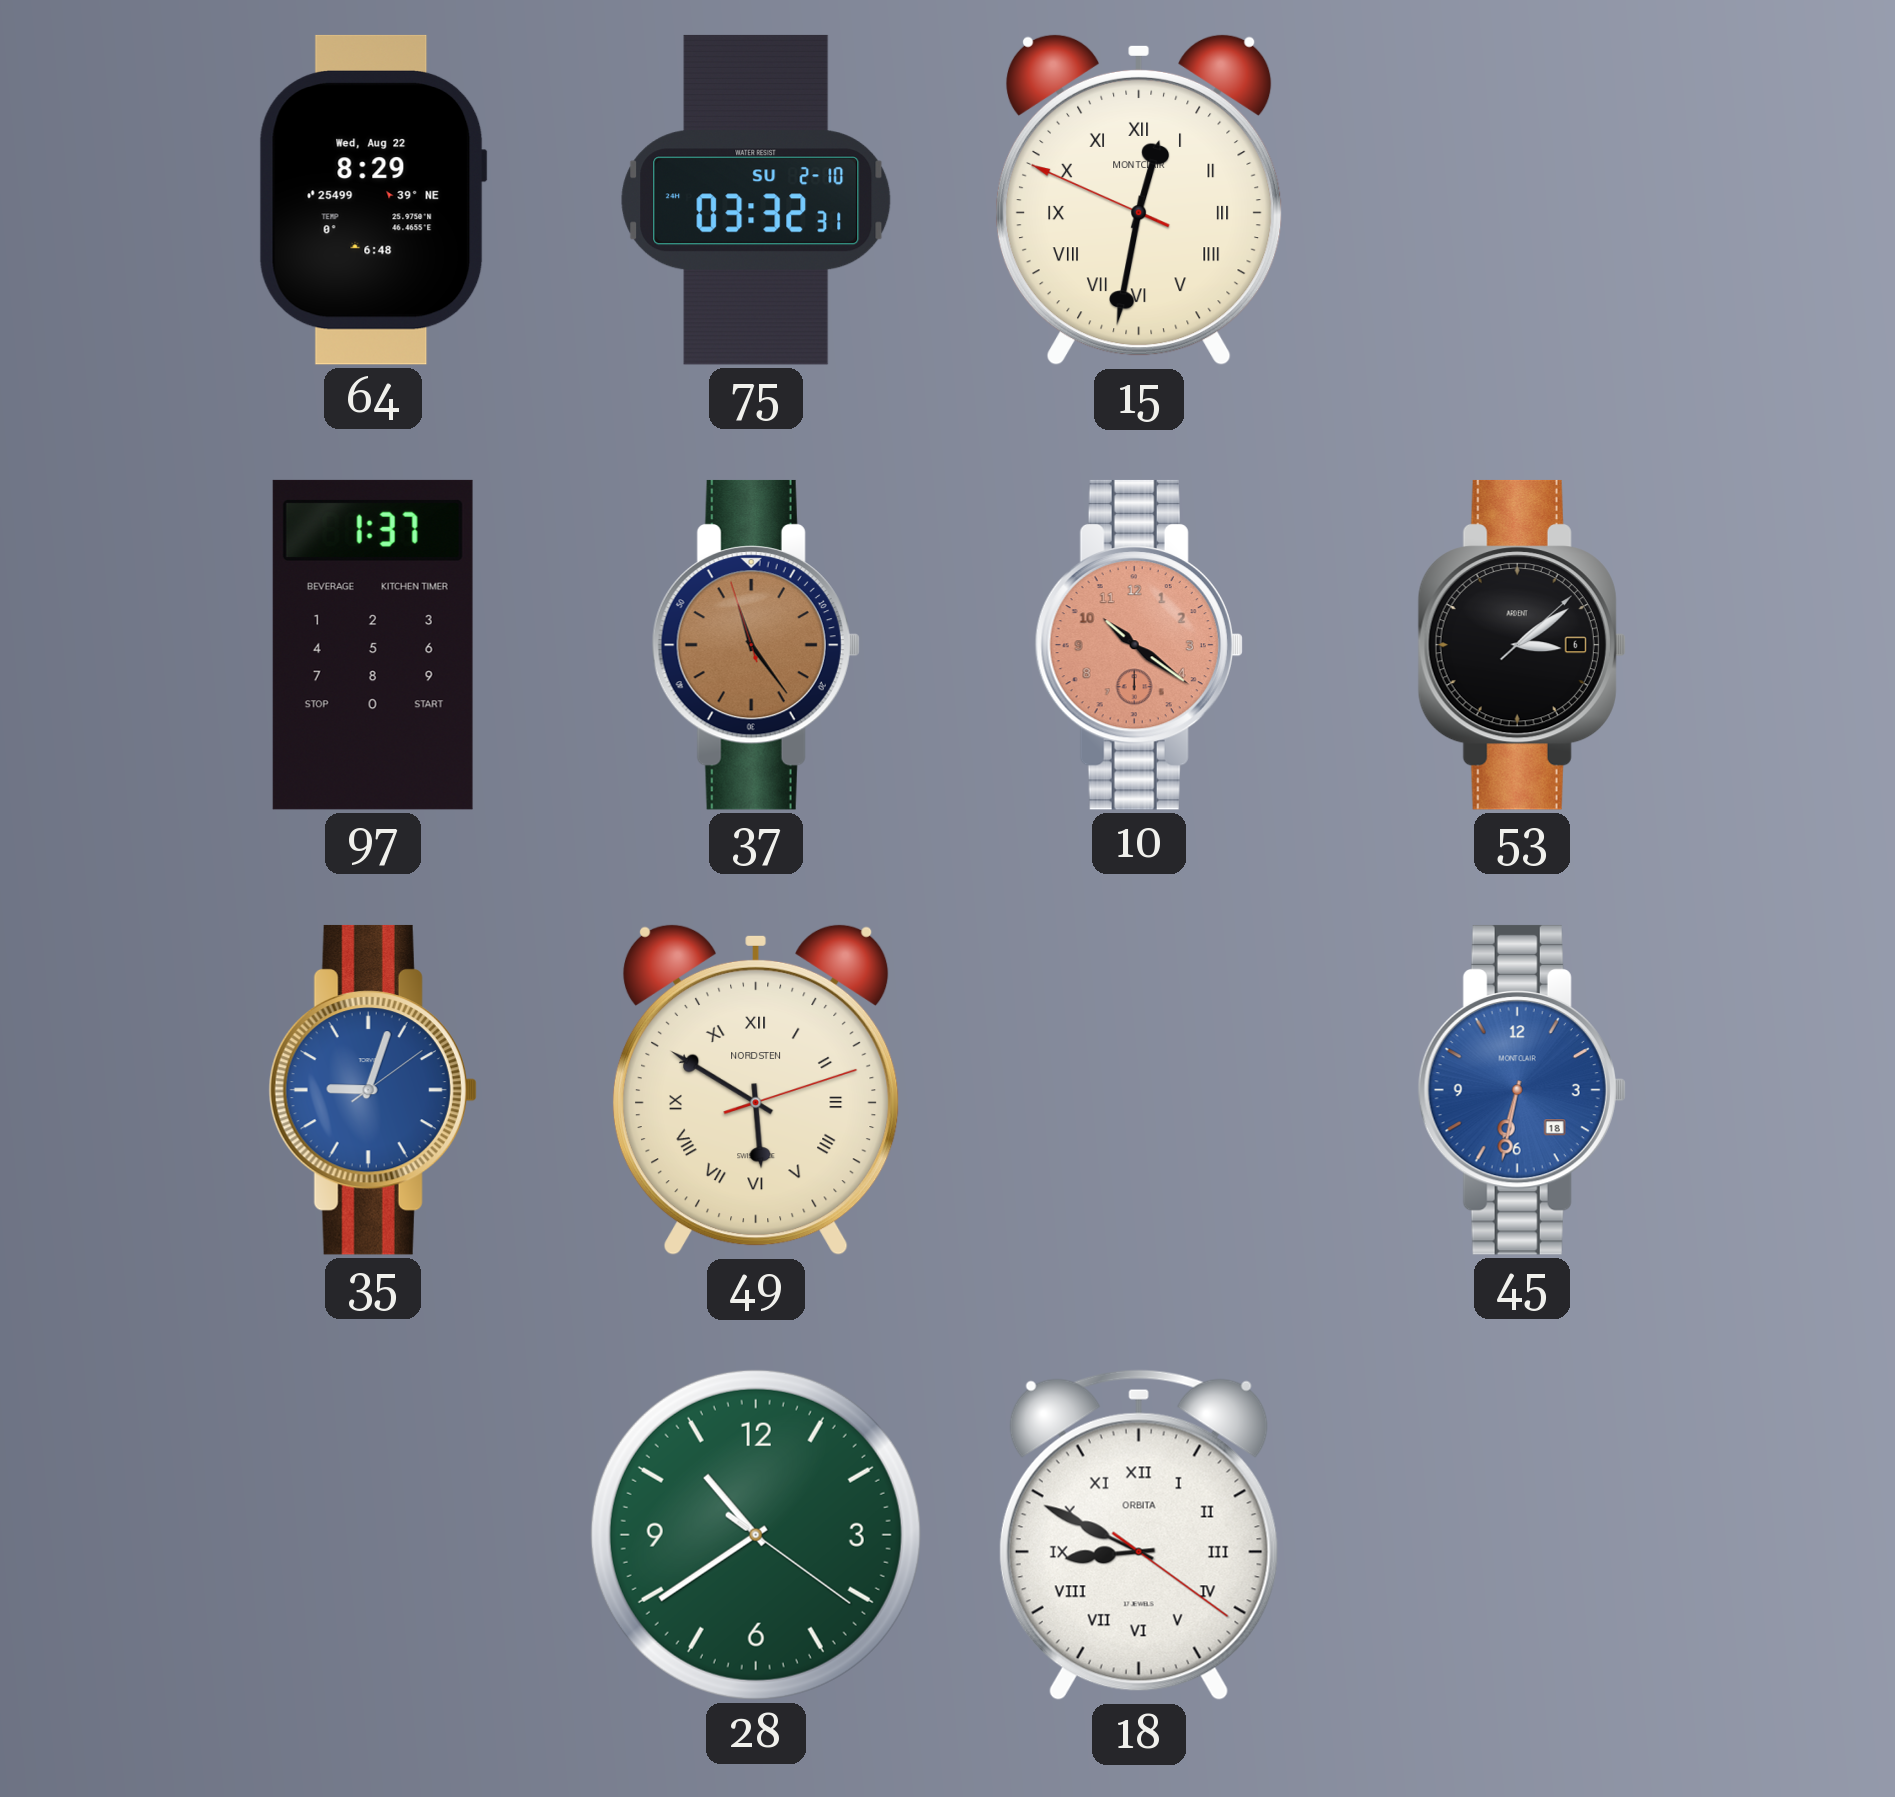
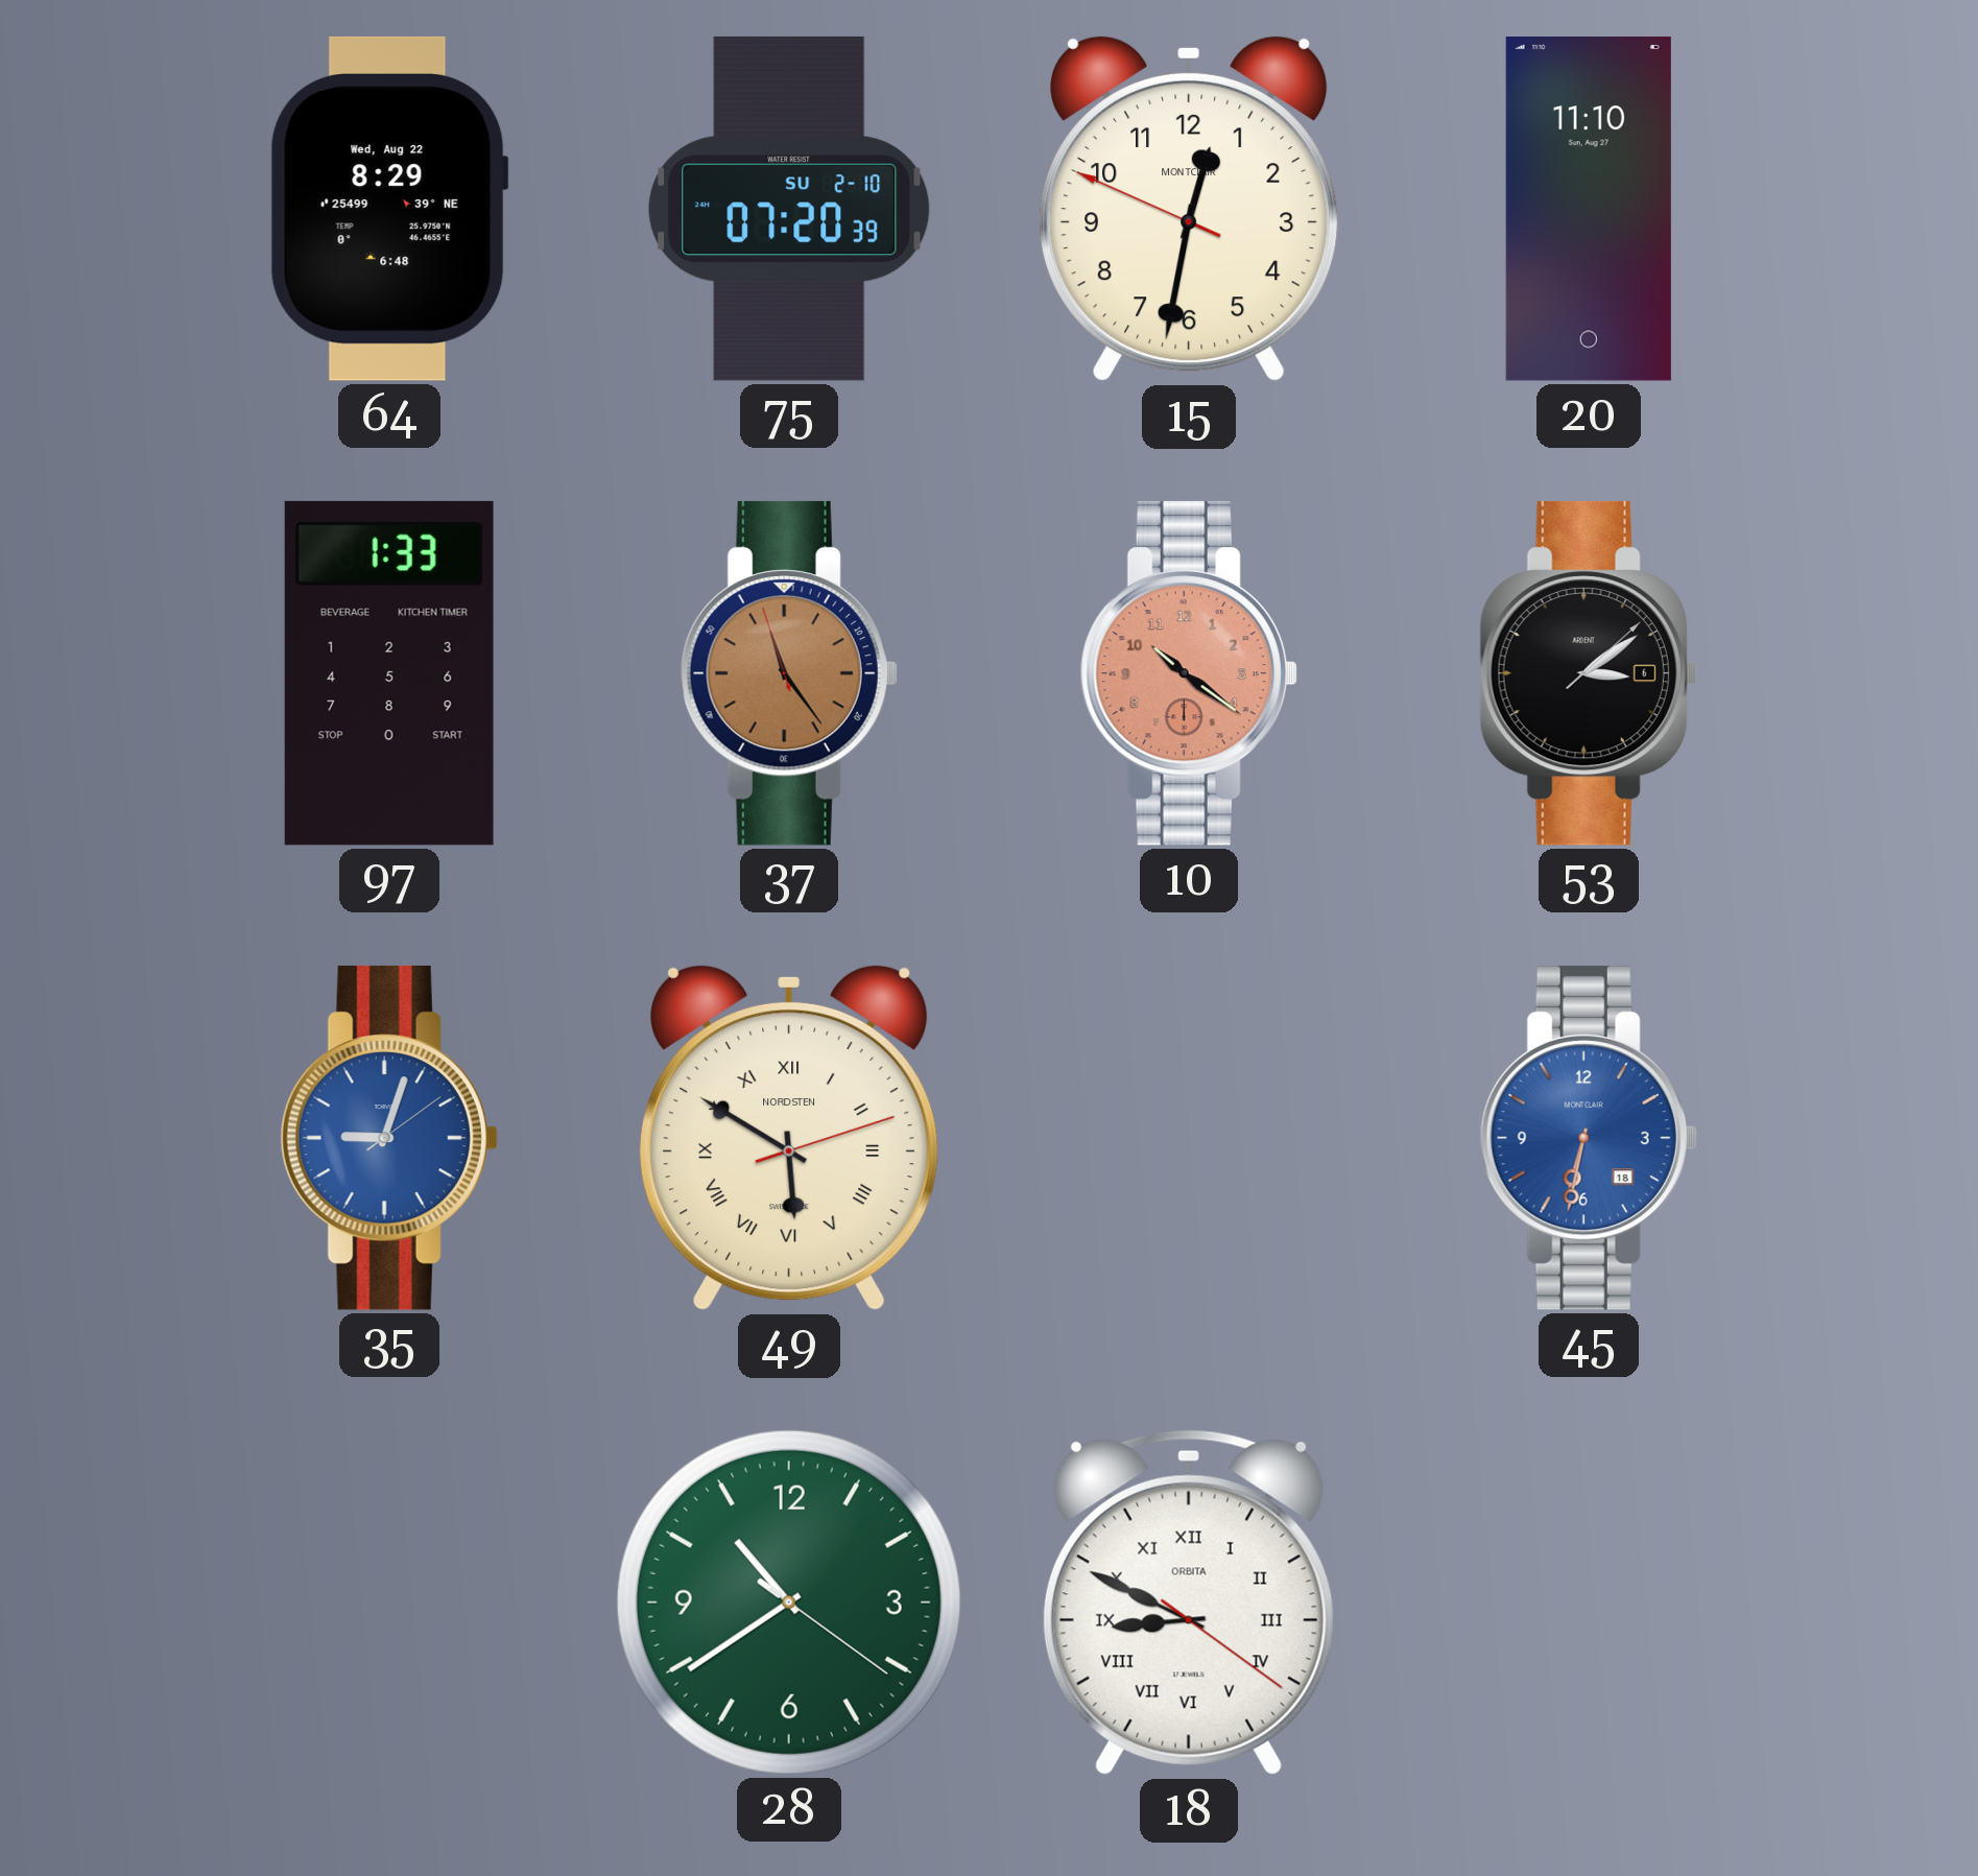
75: 03:32 -> 07:20 (789, 209)
15 numerals: Roman -> Arabic (1189, 209)
20: none -> 11:10 (1589, 210)
97: 1:37 -> 1:33 (389, 673)
